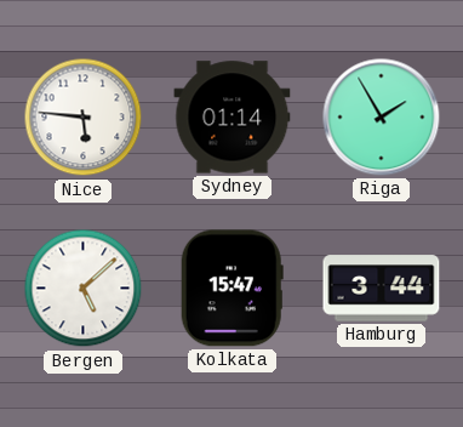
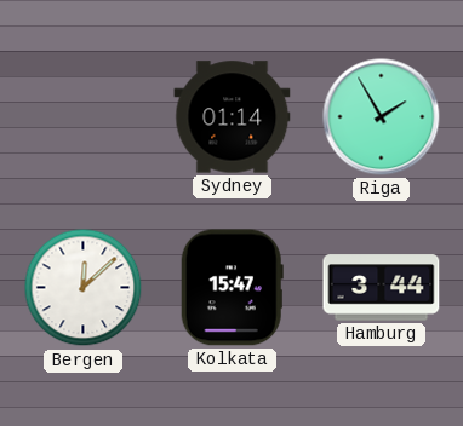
Nice: 5:46 -> none (84, 118)
Bergen: 5:08 -> 12:08 (84, 288)
